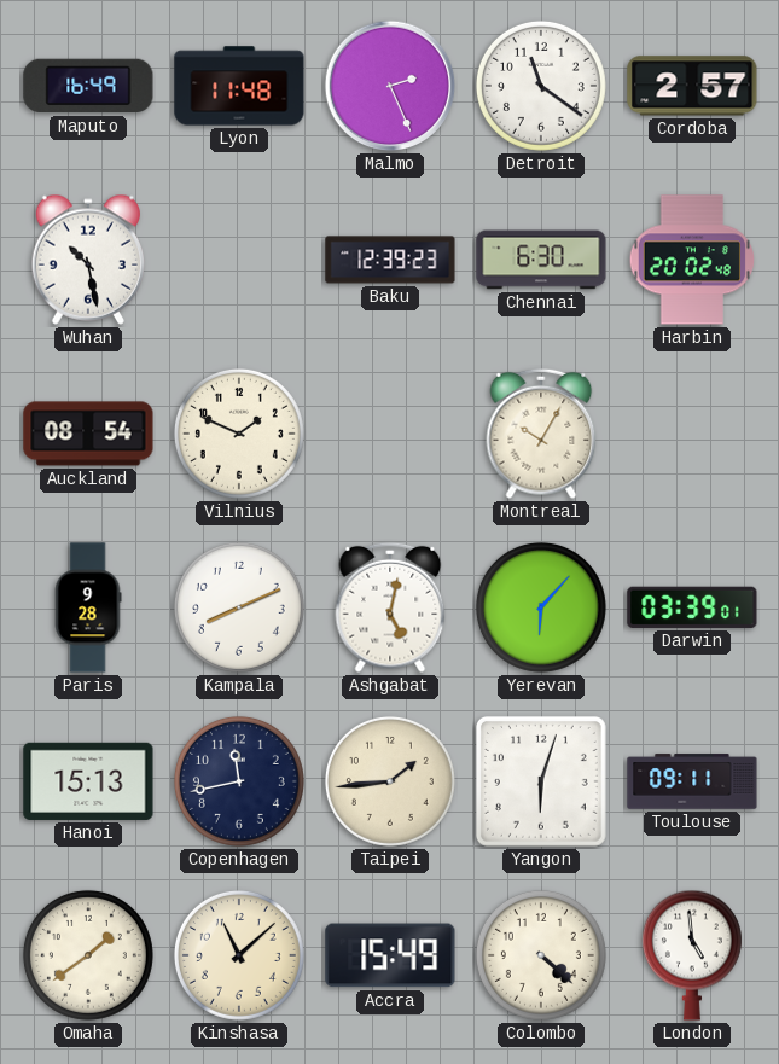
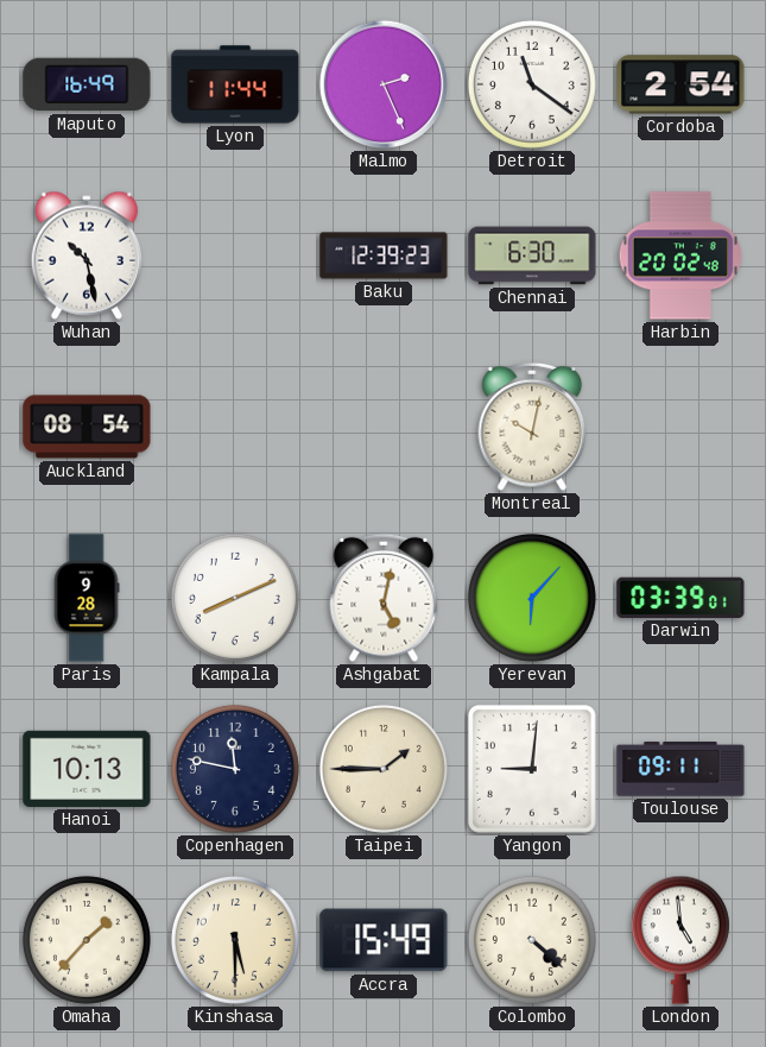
Lyon: 11:48 -> 11:44 (235, 84)
Cordoba: 2:57 -> 2:54 (680, 84)
Vilnius: 1:49 -> none (239, 434)
Montreal: 10:05 -> 10:02 (532, 427)
Hanoi: 15:13 -> 10:13 (87, 769)
Copenhagen: 11:43 -> 11:47 (235, 769)
Taipei: 1:44 -> 1:45 (384, 769)
Yangon: 6:03 -> 9:01 (532, 769)
Omaha: 1:39 -> 1:37 (87, 940)
Kinshasa: 11:08 -> 5:30 (235, 940)
